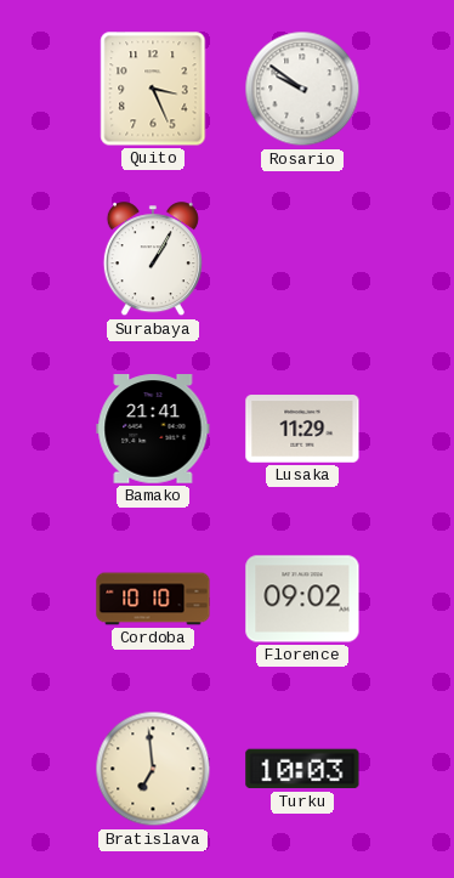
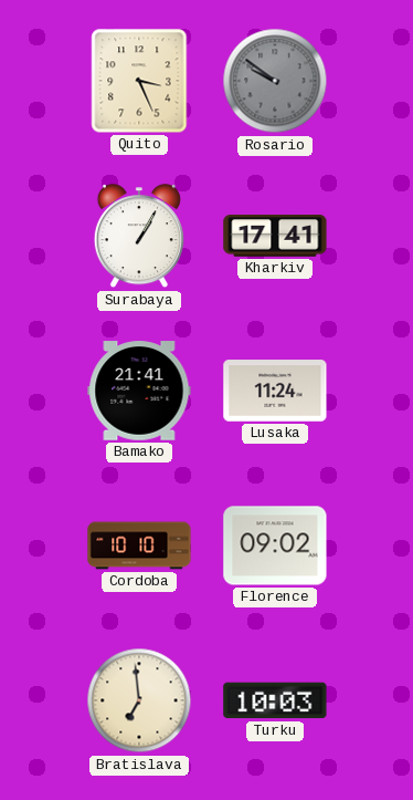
Rosario dial: white -> grey (275, 81)
Kharkiv: none -> 17:41 (275, 237)
Lusaka: 11:29 -> 11:24 (275, 391)
